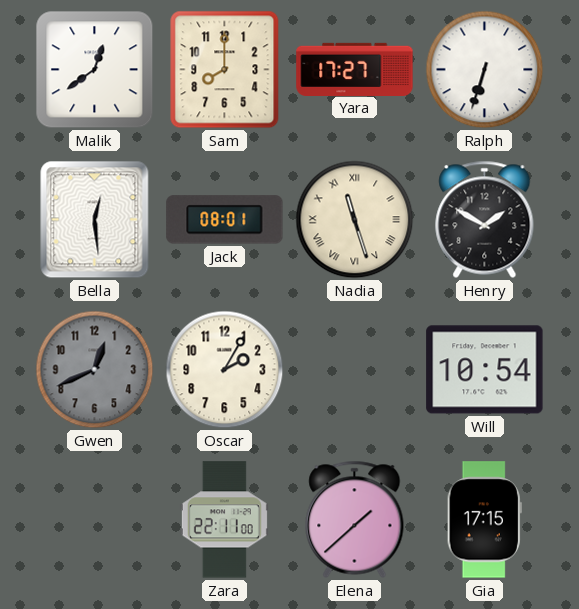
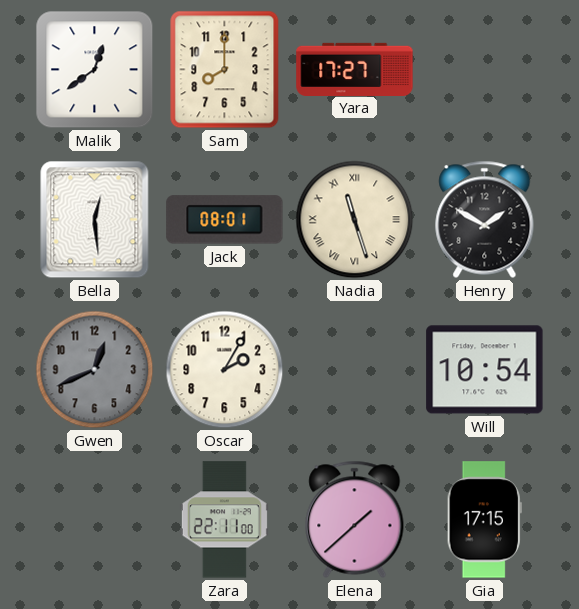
Ralph: 6:33 -> none (485, 70)
